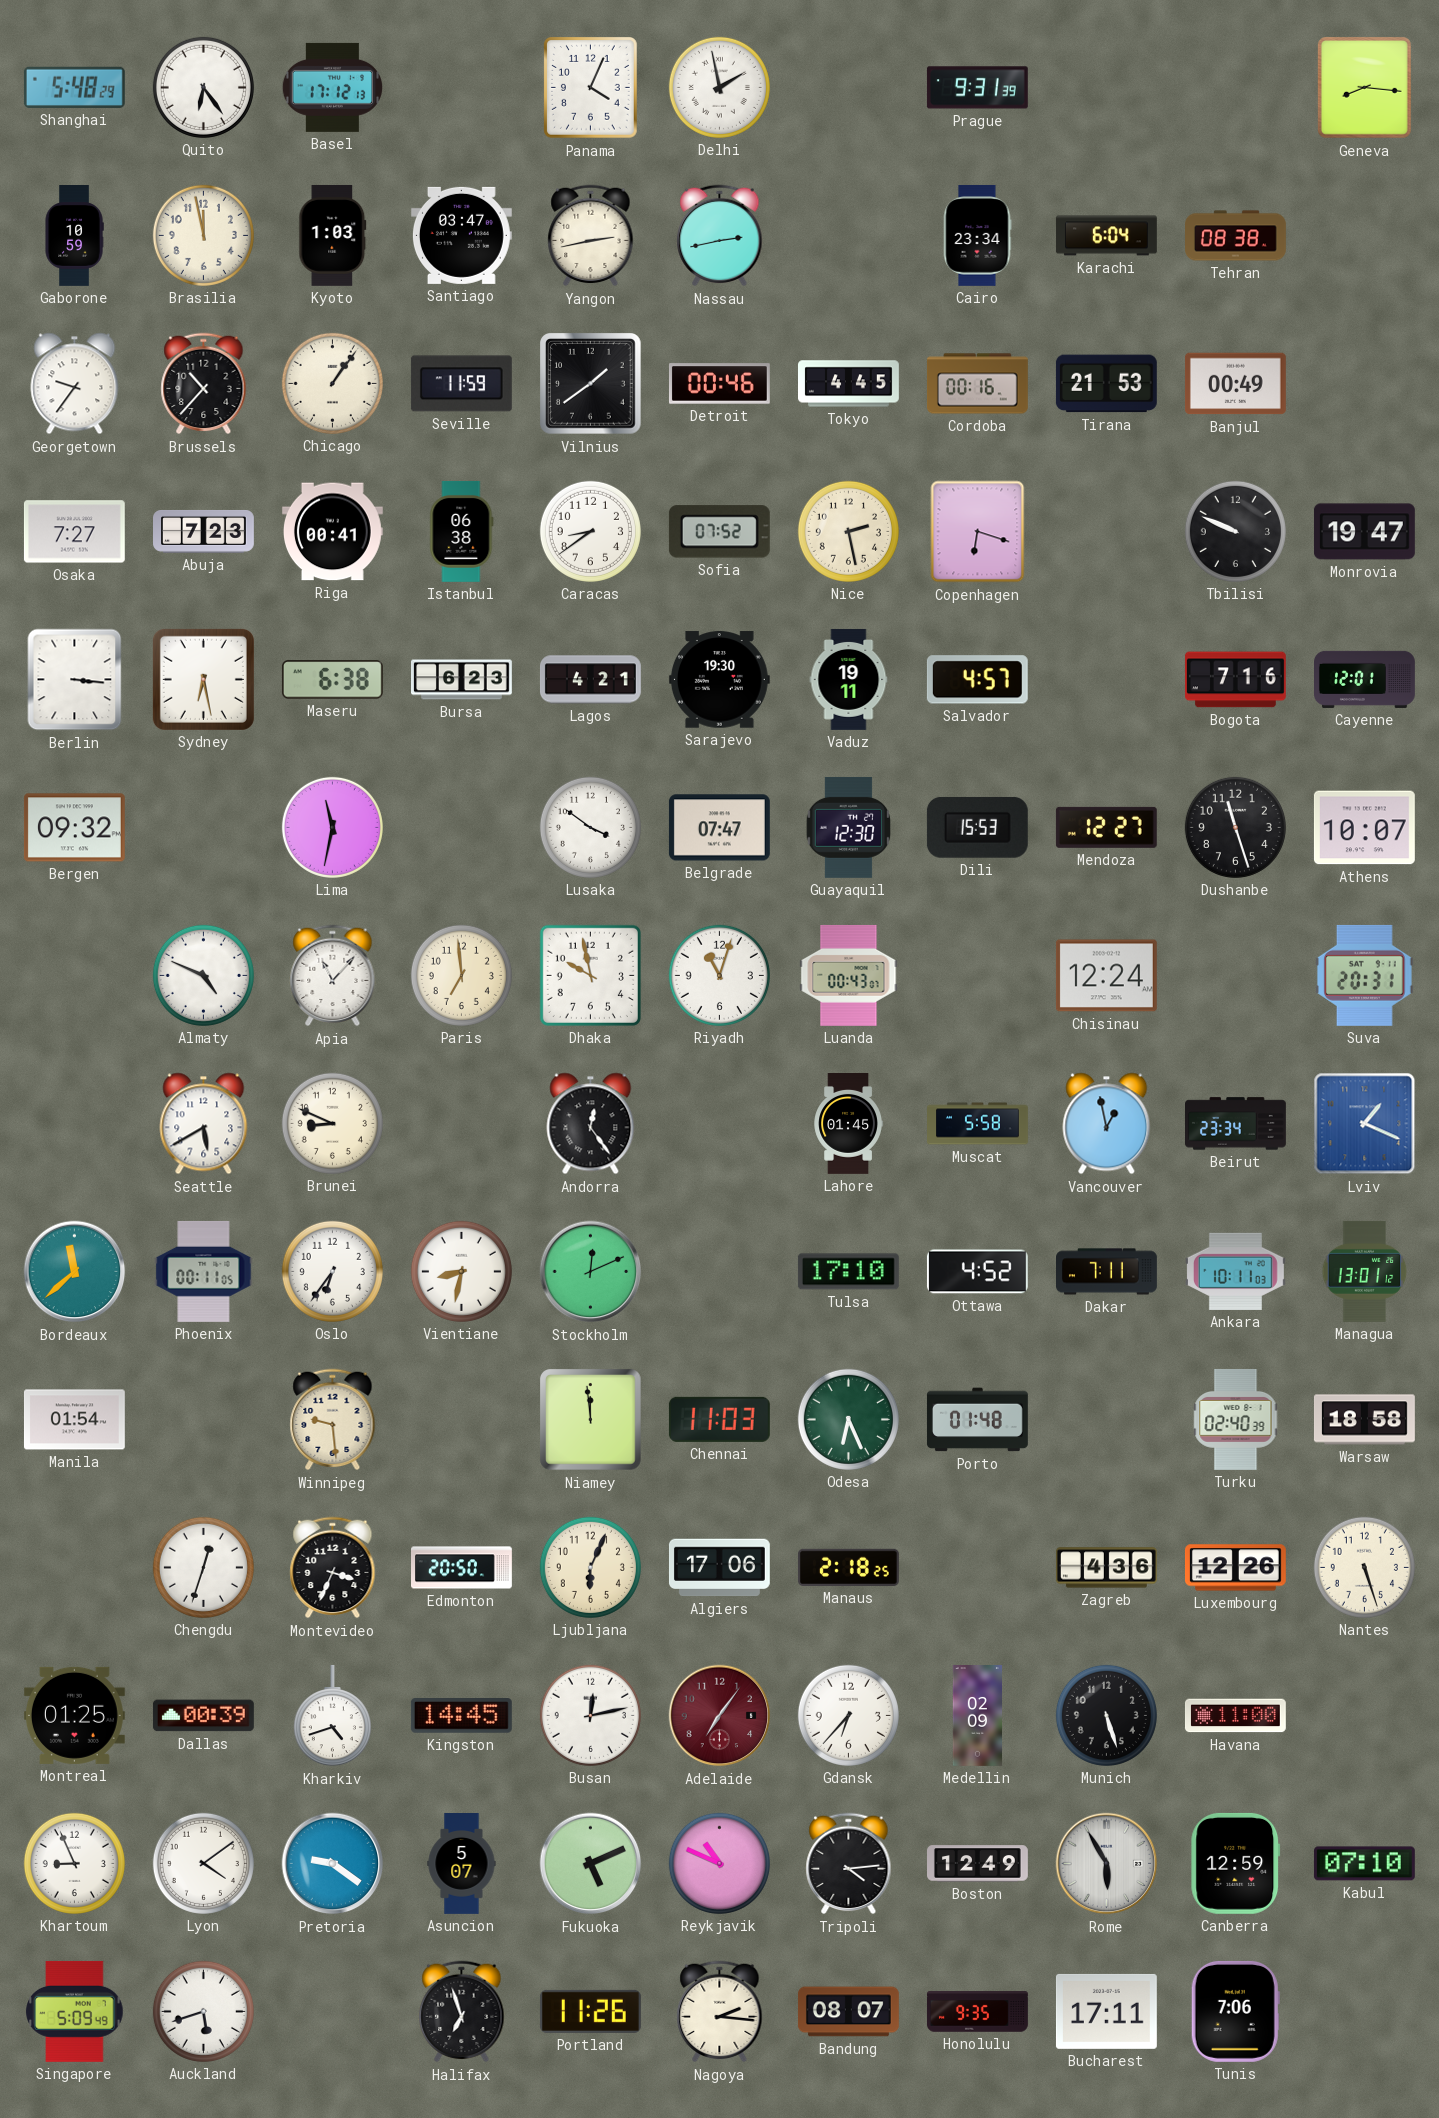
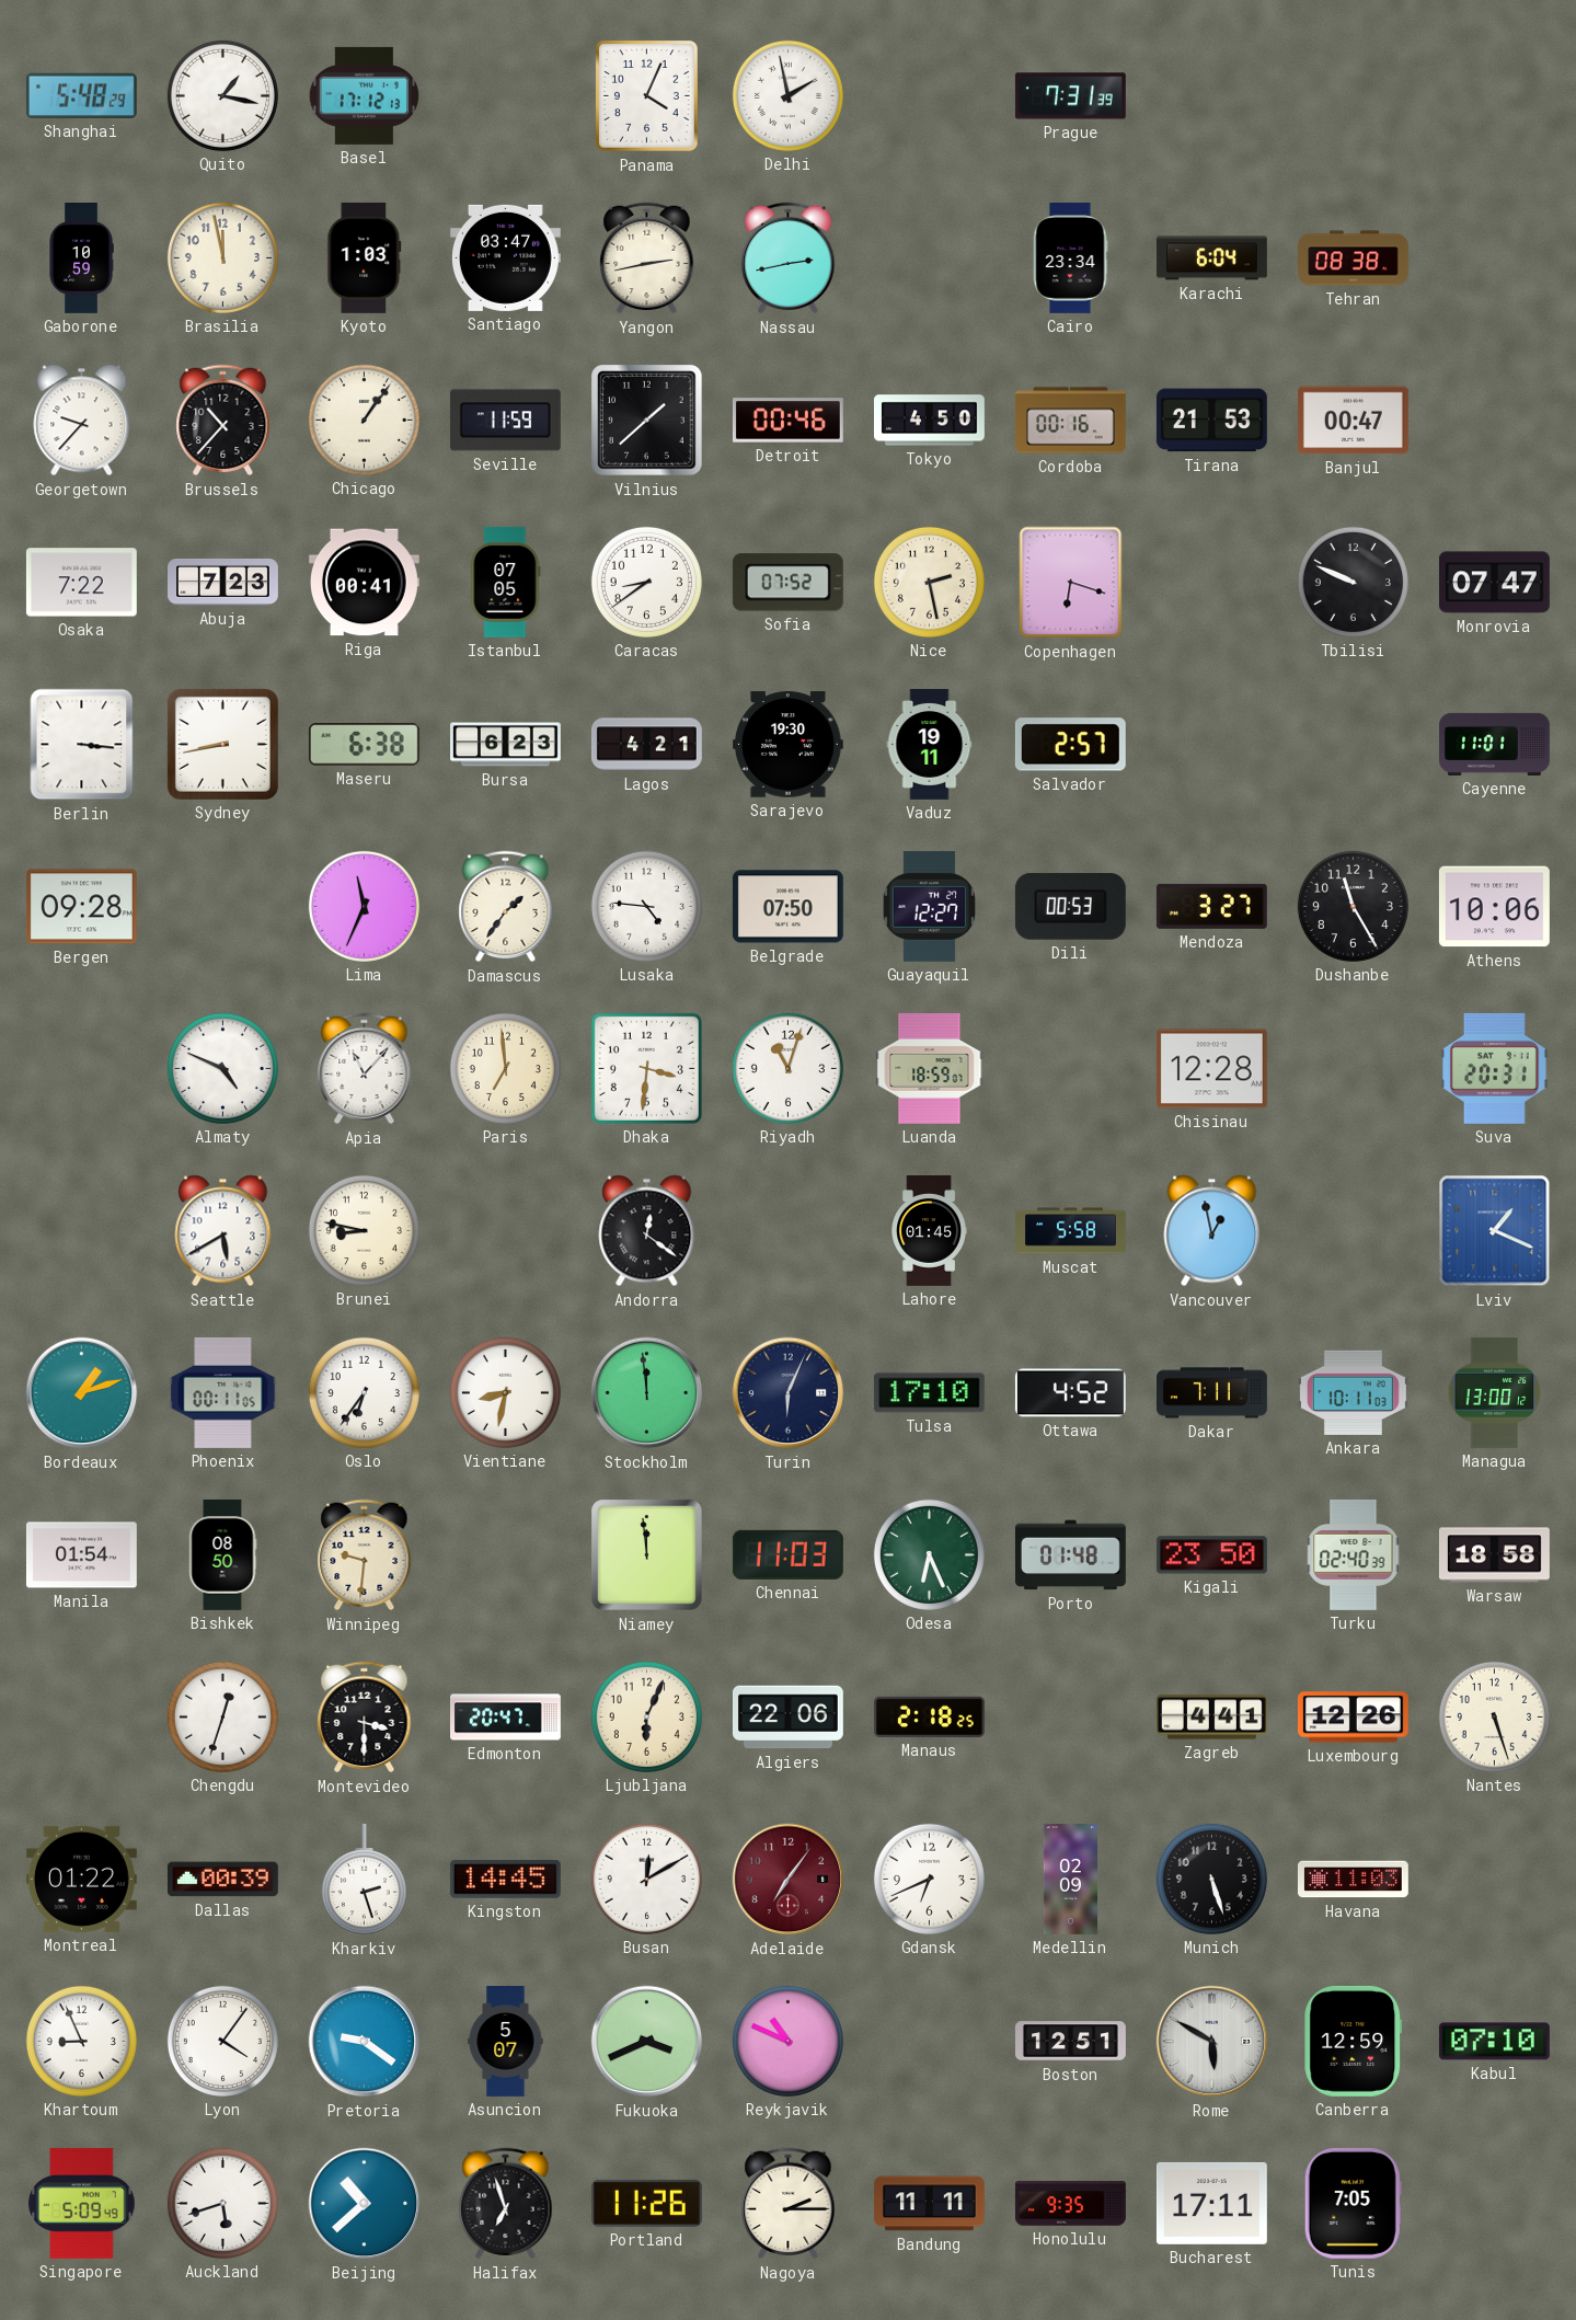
Quito: 6:24 -> 1:17 (222, 95)
Prague: 9:31 -> 7:31 (1070, 96)
Geneva: 8:16 -> none (1365, 88)
Georgetown: 9:36 -> 9:37 (82, 421)
Vilnius: 1:39 -> 1:38 (647, 421)
Tokyo: 4:45 -> 4:50 (930, 421)
Banjul: 00:49 -> 00:47 (1353, 421)
Osaka: 7:27 -> 7:22 (81, 583)
Istanbul: 06:38 -> 07:05 (506, 582)
Monrovia: 19:47 -> 07:47 (1494, 583)
Sydney: 6:28 -> 8:43 (222, 744)
Salvador: 4:57 -> 2:57 (1070, 745)
Bogota: 7:16 -> none (1235, 680)
Cayenne: 12:01 -> 11:01 (1495, 744)
Bergen: 09:32 -> 09:28 (81, 907)
Lima: 11:32 -> 11:34 (364, 906)
Damascus: none -> 1:36 (506, 907)
Lusaka: 3:51 -> 4:46 (646, 906)
Belgrade: 07:47 -> 07:50 (787, 907)
Guayaquil: 12:30 -> 12:27 (930, 906)
Dili: 15:53 -> 00:53 (1070, 906)
Mendoza: 12:27 -> 3:27 (1211, 906)
Dushanbe: 11:27 -> 11:25 (1353, 906)
Athens: 10:07 -> 10:06 (1494, 907)
Dhaka: 9:58 -> 3:31 (646, 1068)
Luanda: 00:43 -> 18:59 (930, 1068)
Chisinau: 12:24 -> 12:28 (1211, 1069)
Brunei: 8:49 -> 8:47 (364, 1230)
Andorra: 12:24 -> 12:21 (647, 1231)
Beirut: 23:34 -> none (1236, 1124)
Bordeaux: 11:38 -> 1:12 (82, 1393)
Stockholm: 12:11 -> 11:59 (647, 1393)
Turin: none -> 6:04 (789, 1393)
Managua: 13:01 -> 13:00 (1495, 1392)
Bishkek: none -> 08:50 (222, 1554)
Winnipeg: 9:29 -> 9:31 (365, 1555)
Kigali: none -> 23:50 (1211, 1555)
Montevideo: 3:34 -> 3:30 (365, 1718)
Edmonton: 20:50 -> 20:47 (506, 1718)
Algiers: 17:06 -> 22:06 (787, 1718)
Zagreb: 4:36 -> 4:41 (1211, 1718)
Montreal: 01:25 -> 01:22 (81, 1879)
Kharkiv: 4:42 -> 2:27 (364, 1880)
Busan: 12:13 -> 12:10 (646, 1879)
Gdansk: 6:37 -> 6:41 (929, 1879)
Havana: 11:00 -> 11:03 (1353, 1880)
Lyon: 4:09 -> 4:06 (222, 2041)
Fukuoka: 5:11 -> 3:41 (647, 2042)
Tripoli: 4:14 -> none (849, 1864)
Boston: 12:49 -> 12:51 (1071, 2042)
Rome: 5:55 -> 5:50 (1212, 2042)
Beijing: none -> 10:38 (365, 2204)
Nagoya: 2:16 -> 2:15 (789, 2204)
Bandung: 08:07 -> 11:11 (929, 2204)
Tunis: 7:06 -> 7:05 (1353, 2203)
